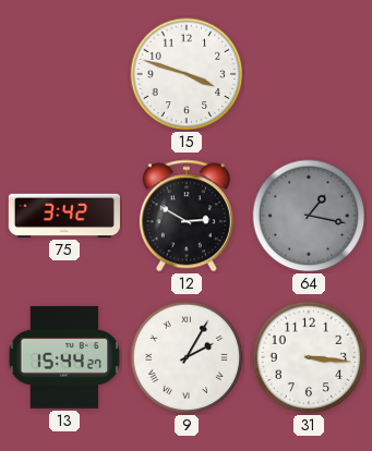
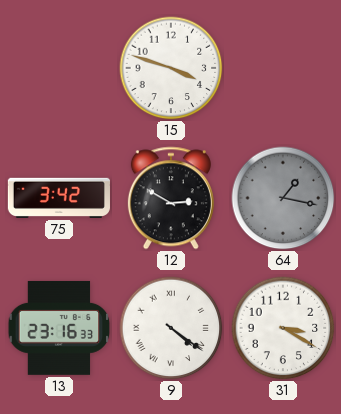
13: 15:44 -> 23:16 (59, 328)
9: 2:05 -> 4:21 (171, 328)
31: 3:16 -> 3:20 (283, 328)
